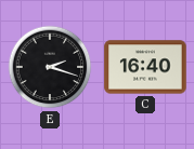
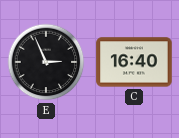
E: 2:18 -> 2:56 (46, 62)
